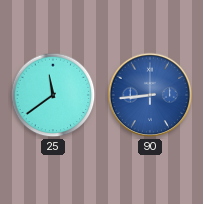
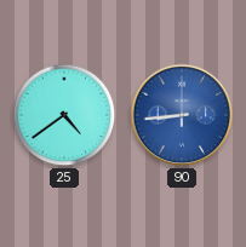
25: 11:39 -> 4:39 (64, 115)
